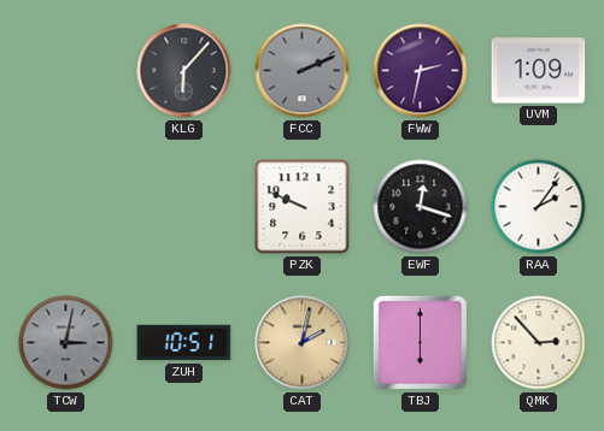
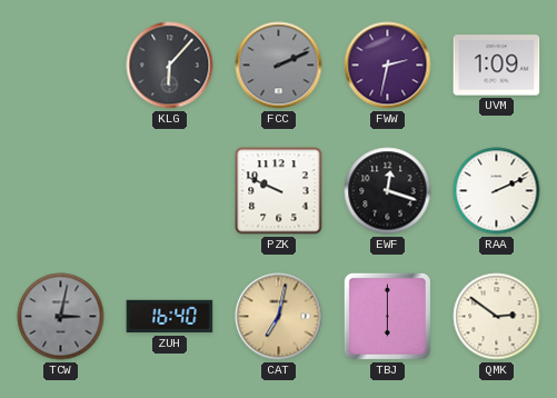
RAA: 2:06 -> 2:11 (497, 191)
ZUH: 10:51 -> 16:40 (170, 317)
CAT: 2:02 -> 7:02 (279, 317)
QMK: 2:53 -> 2:51 (497, 317)
